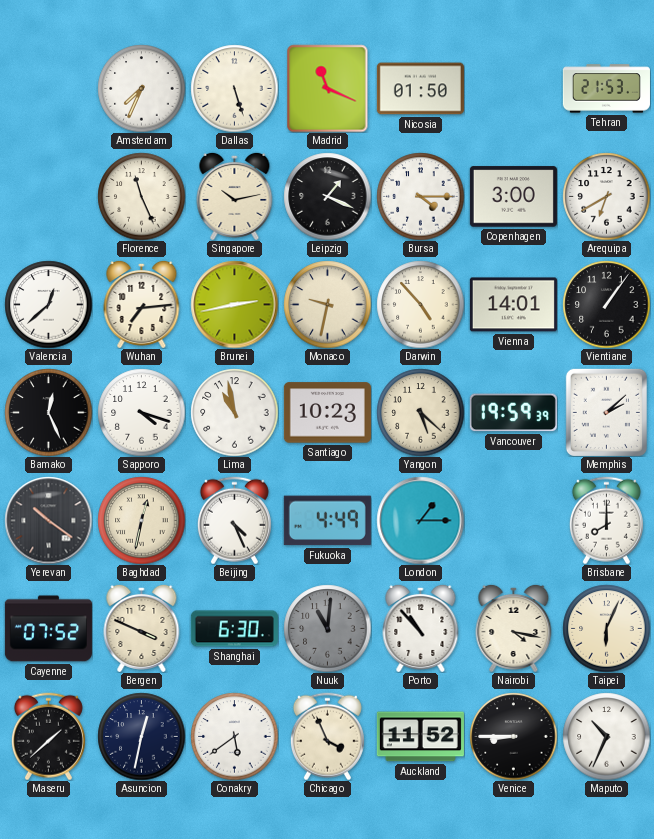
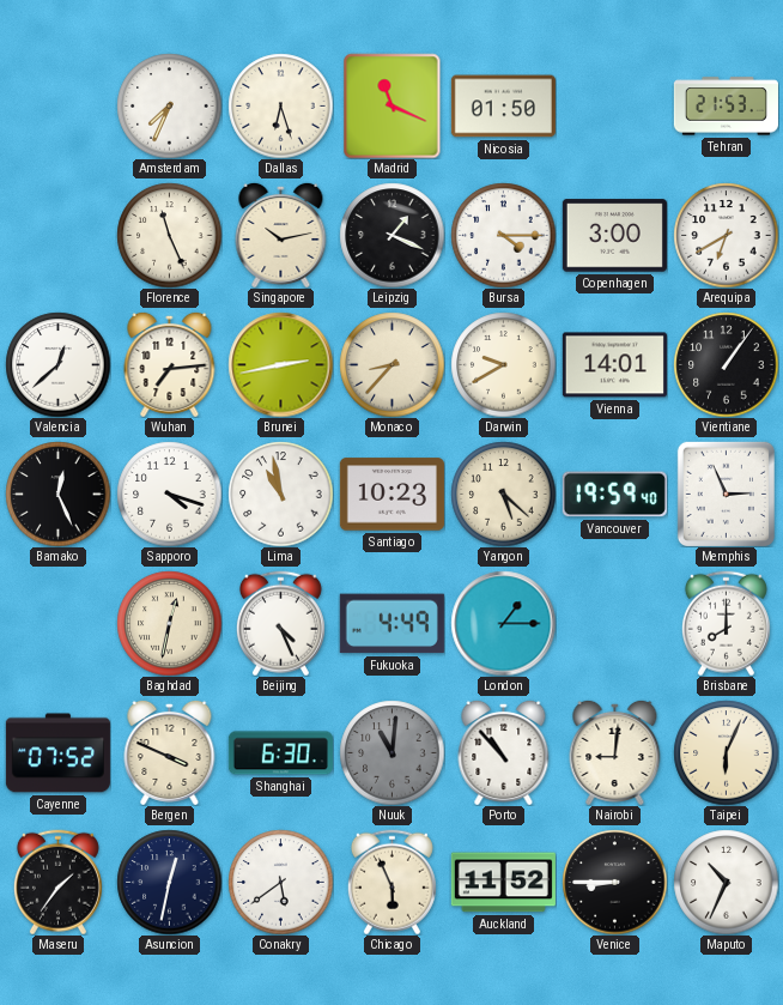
Dallas: 5:27 -> 6:27 (280, 105)
Monaco: 9:32 -> 8:37 (391, 364)
Darwin: 4:53 -> 9:40 (503, 364)
Vancouver: 19:59:39 -> 19:59:40 (614, 495)
Memphis: 2:08 -> 2:56 (726, 494)
Yerevan: 10:21 -> none (48, 520)
Nairobi: 4:17 -> 9:01 (615, 752)
Maseru: 1:38 -> 1:36 (57, 882)
Chicago: 3:56 -> 5:56 (391, 882)
